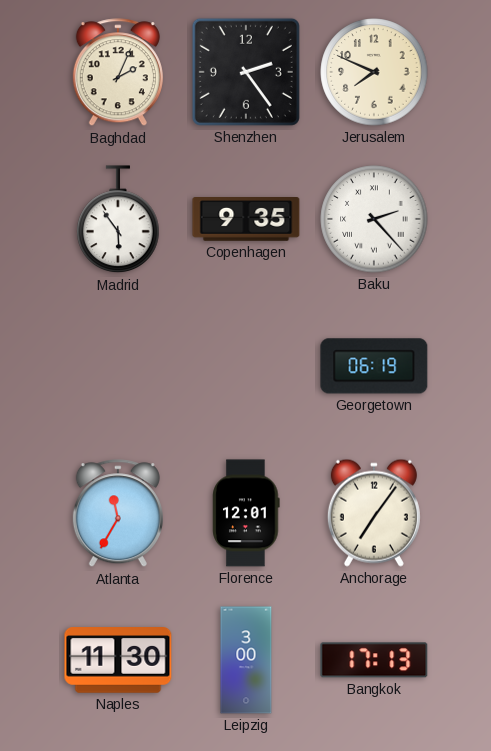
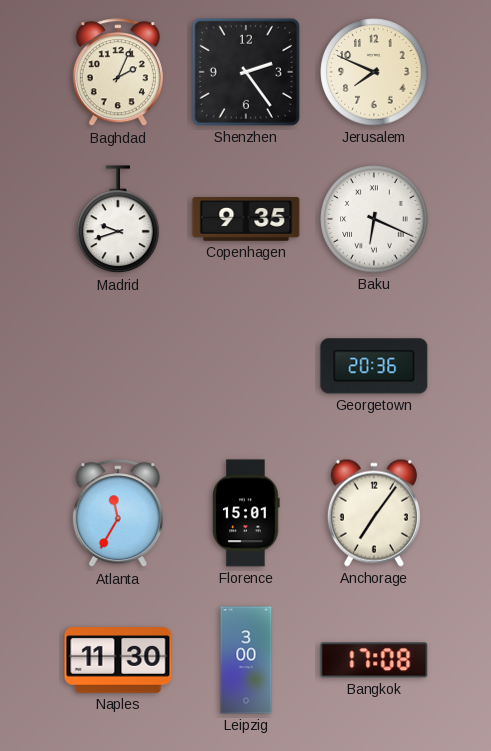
Madrid: 5:54 -> 9:42 (118, 220)
Baku: 2:23 -> 6:19 (374, 219)
Georgetown: 06:19 -> 20:36 (374, 366)
Florence: 12:01 -> 15:01 (246, 513)
Bangkok: 17:13 -> 17:08 (374, 660)
